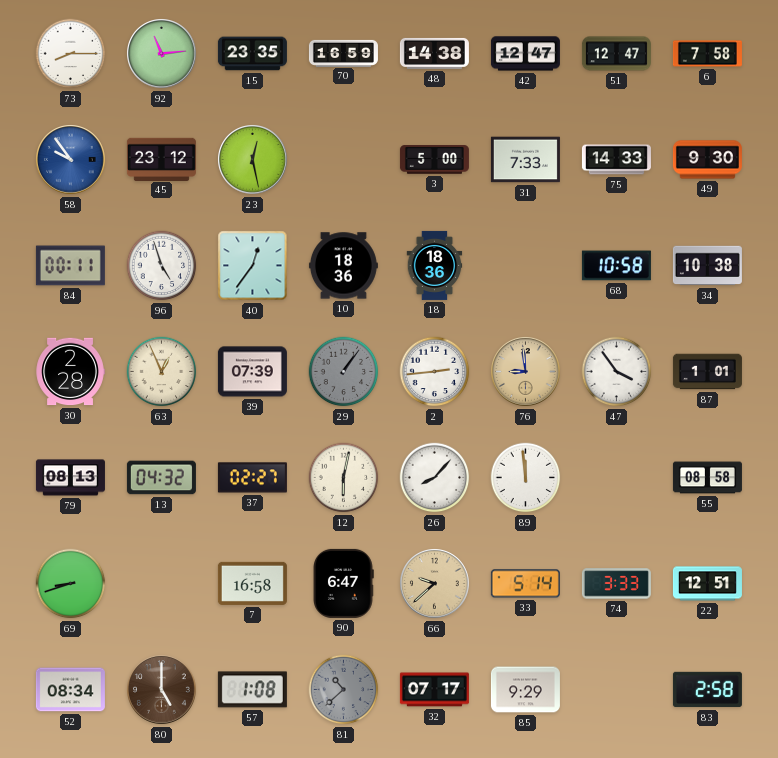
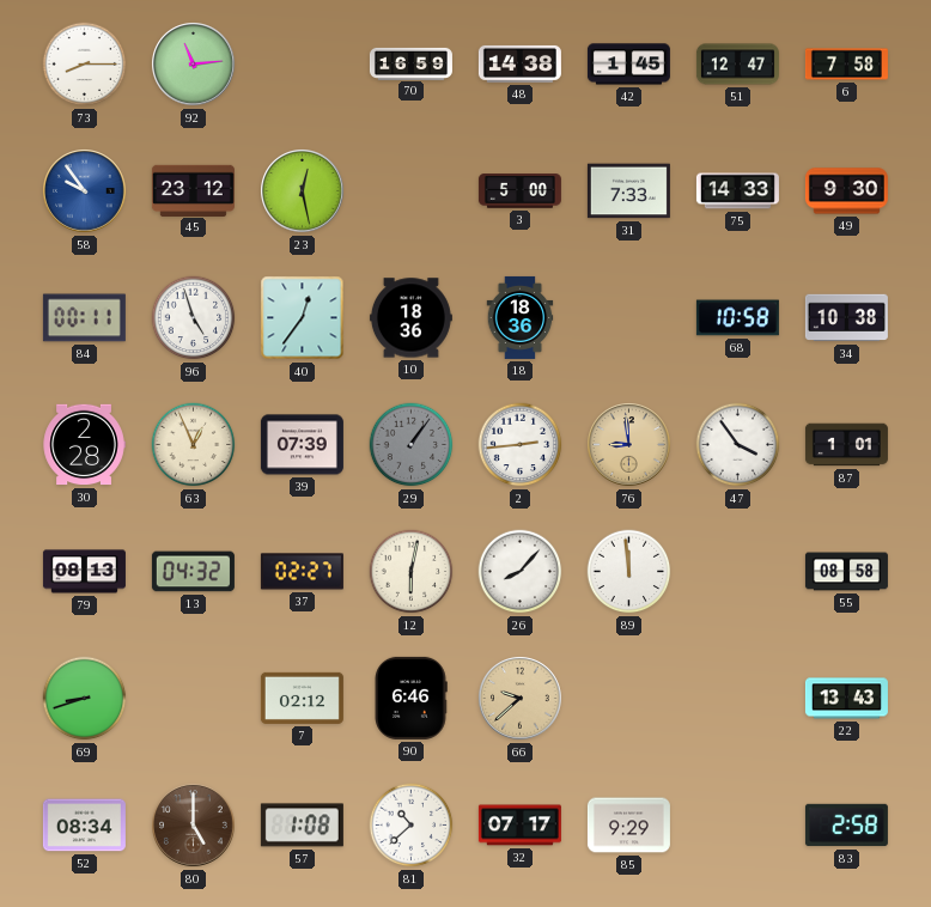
15: 23:35 -> none (252, 54)
42: 12:47 -> 1:45 (628, 65)
7: 16:58 -> 02:12 (302, 698)
90: 6:47 -> 6:46 (410, 698)
33: 5:14 -> none (525, 584)
74: 3:33 -> none (616, 584)
22: 12:51 -> 13:43 (846, 699)
81 dial: grey -> white (412, 826)
